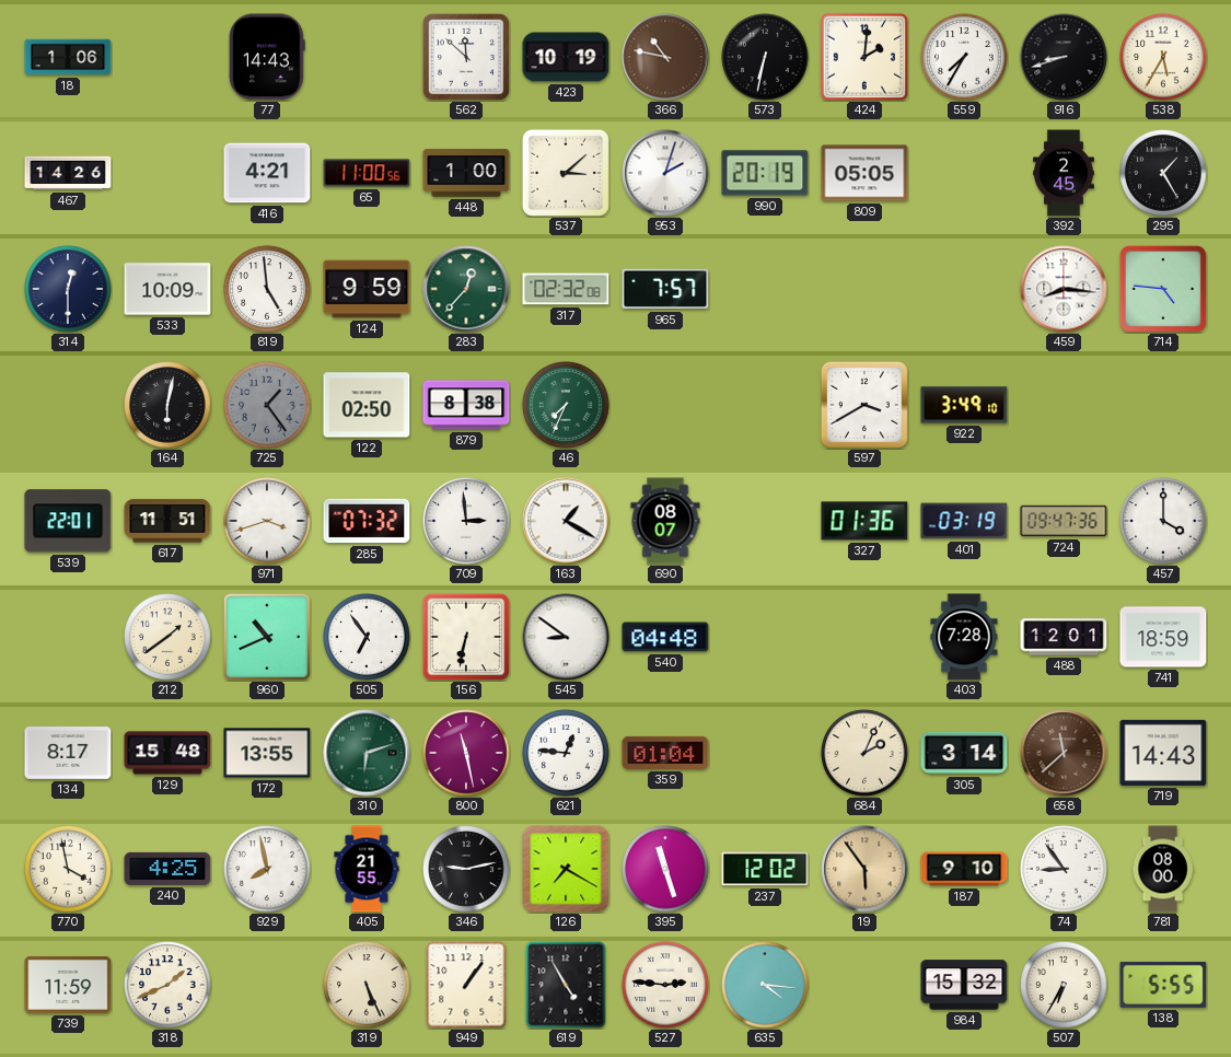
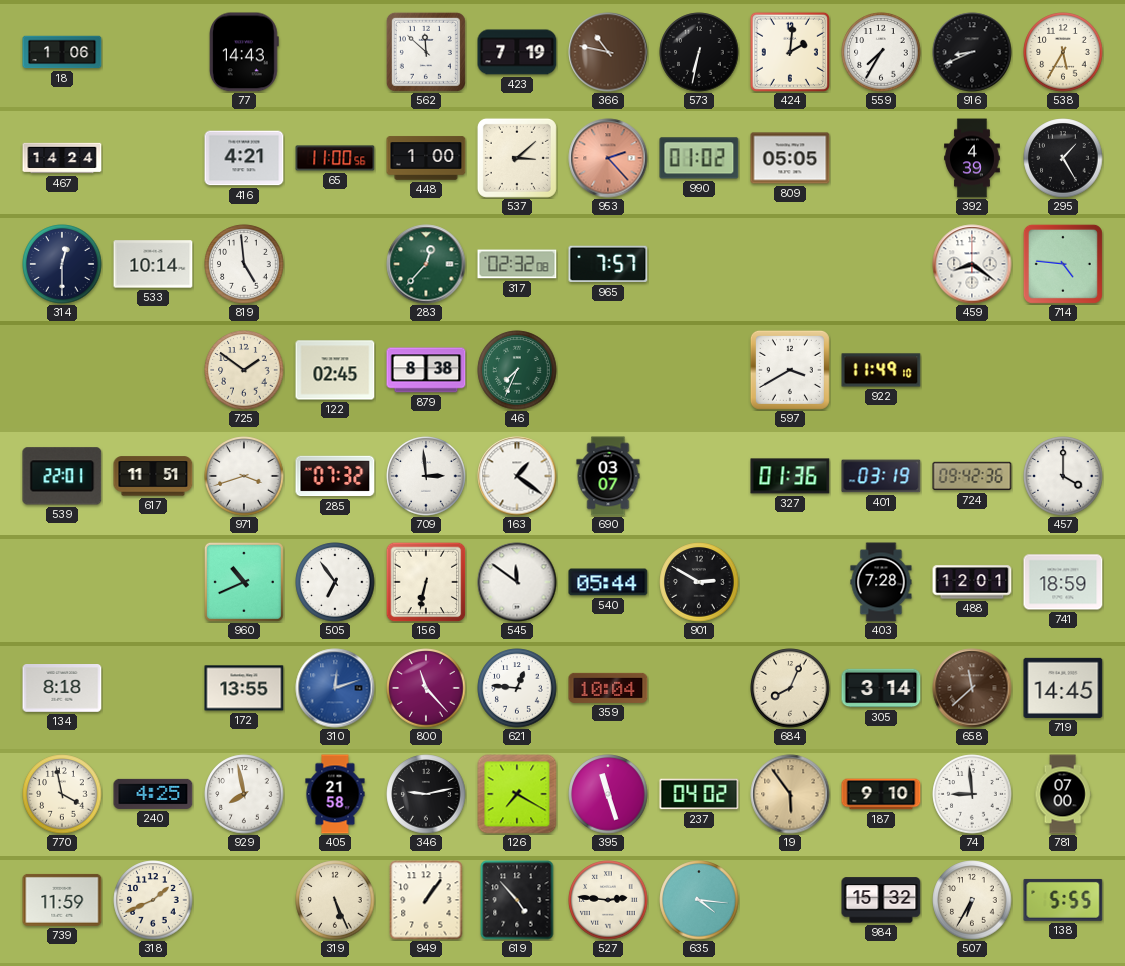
423: 10:19 -> 7:19 (517, 52)
916: 8:42 -> 8:41 (972, 52)
467: 14:26 -> 14:24 (62, 158)
953: 2:03 -> 2:23 (608, 158)
953 dial: white -> salmon (608, 158)
990: 20:19 -> 01:02 (699, 158)
392: 2:45 -> 4:39 (972, 158)
533: 10:09 -> 10:14 (153, 264)
124: 9:59 -> none (367, 289)
459: 8:16 -> 8:21 (972, 264)
164: 6:02 -> none (167, 405)
725: 1:24 -> 1:51 (244, 370)
725 dial: grey -> cream (244, 370)
122: 02:50 -> 02:45 (335, 370)
922: 3:49 -> 11:49 (881, 370)
163: 1:20 -> 1:21 (517, 476)
690: 08:07 -> 03:07 (608, 476)
724: 09:47 -> 09:42 (972, 476)
212: 1:39 -> none (167, 637)
545: 8:51 -> 11:51 (517, 582)
540: 04:48 -> 05:44 (608, 582)
901: none -> 2:50 (699, 582)
134: 8:17 -> 8:18 (62, 689)
129: 15:48 -> none (167, 753)
310: 6:12 -> 12:12 (335, 688)
310 dial: green -> blue (335, 688)
800: 11:28 -> 11:23 (426, 688)
359: 01:04 -> 10:04 (608, 688)
684: 2:04 -> 8:04 (790, 688)
719: 14:43 -> 14:45 (1063, 688)
405: 21:55 -> 21:58 (335, 794)
237: 12:02 -> 04:02 (699, 794)
74: 8:54 -> 8:59 (972, 794)
781: 08:00 -> 07:00 (1063, 794)
619: 4:55 -> 4:53 (517, 900)
